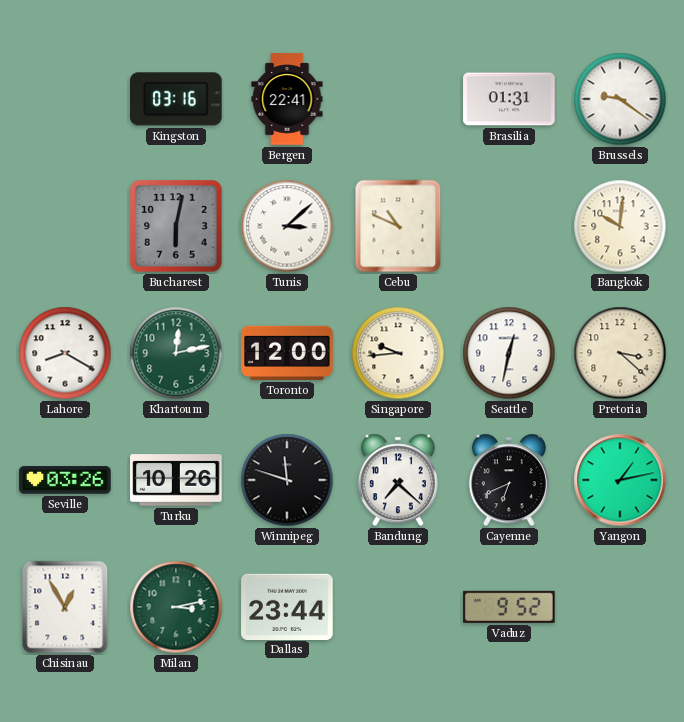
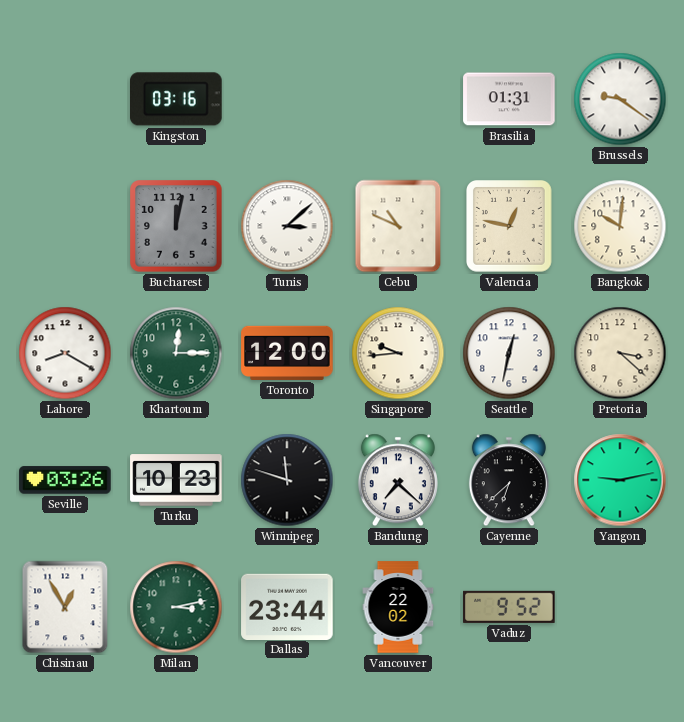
Bergen: 22:41 -> none (287, 99)
Bucharest: 6:02 -> 12:02 (176, 226)
Valencia: none -> 12:47 (510, 227)
Khartoum: 12:13 -> 12:15 (176, 353)
Turku: 10:26 -> 10:23 (176, 480)
Cayenne: 6:41 -> 6:38 (509, 480)
Yangon: 1:13 -> 9:13 (620, 480)
Vancouver: none -> 22:02 (398, 607)
